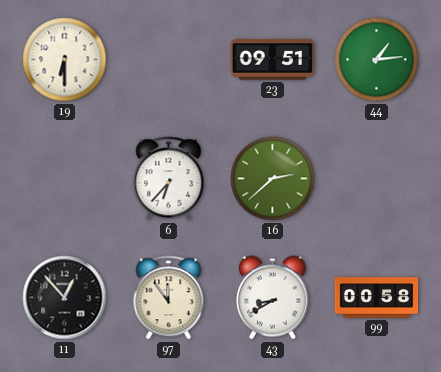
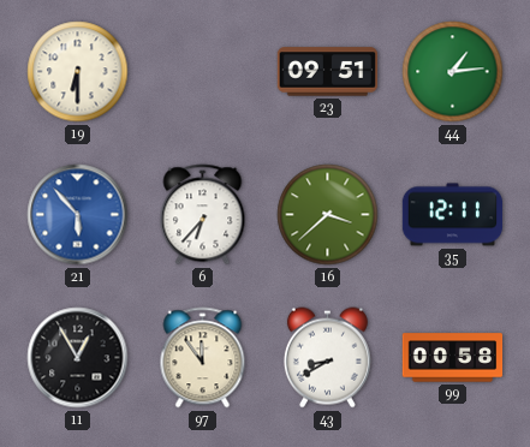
21: none -> 5:53 (78, 215)
16: 2:38 -> 3:38 (328, 215)
35: none -> 12:11 (453, 215)
11: 12:53 -> 12:55 (78, 358)
